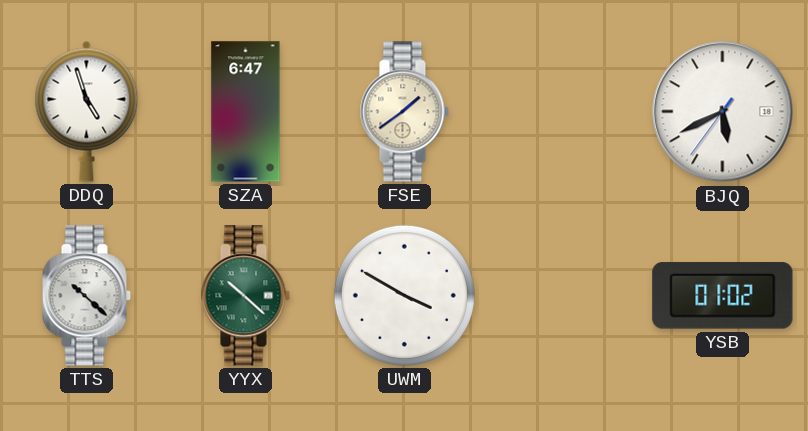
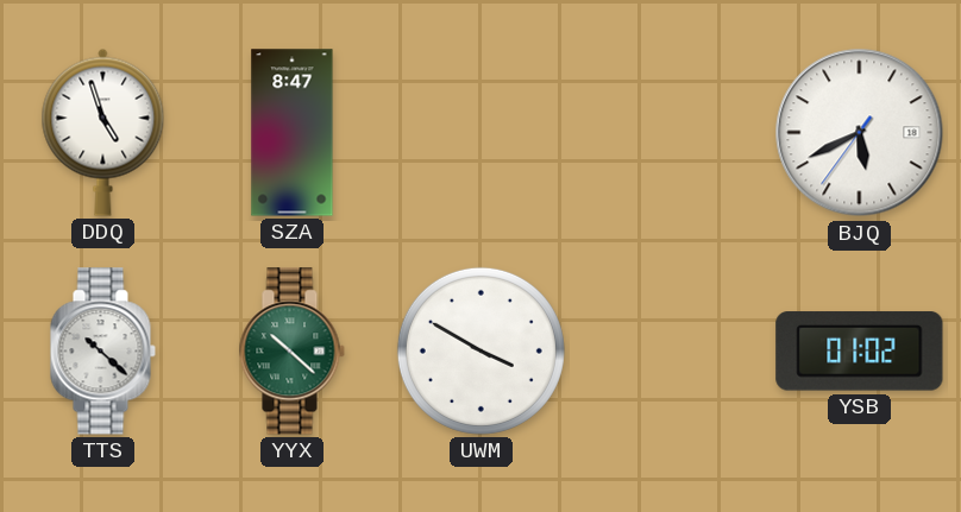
SZA: 6:47 -> 8:47 (293, 133)
FSE: 1:39 -> none (404, 112)
